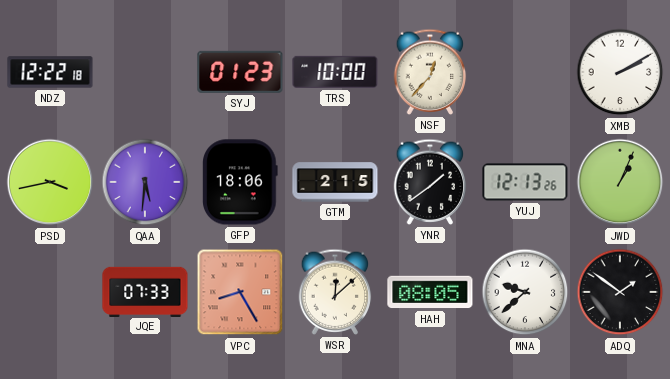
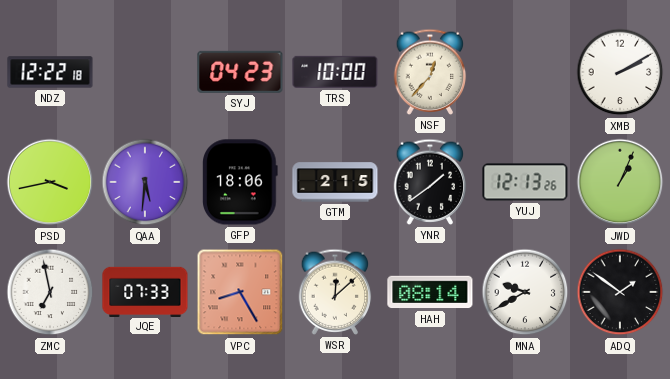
SYJ: 01:23 -> 04:23 (240, 72)
ZMC: none -> 6:58 (50, 292)
HAH: 08:05 -> 08:14 (430, 292)
MNA: 9:38 -> 9:40 (525, 292)
